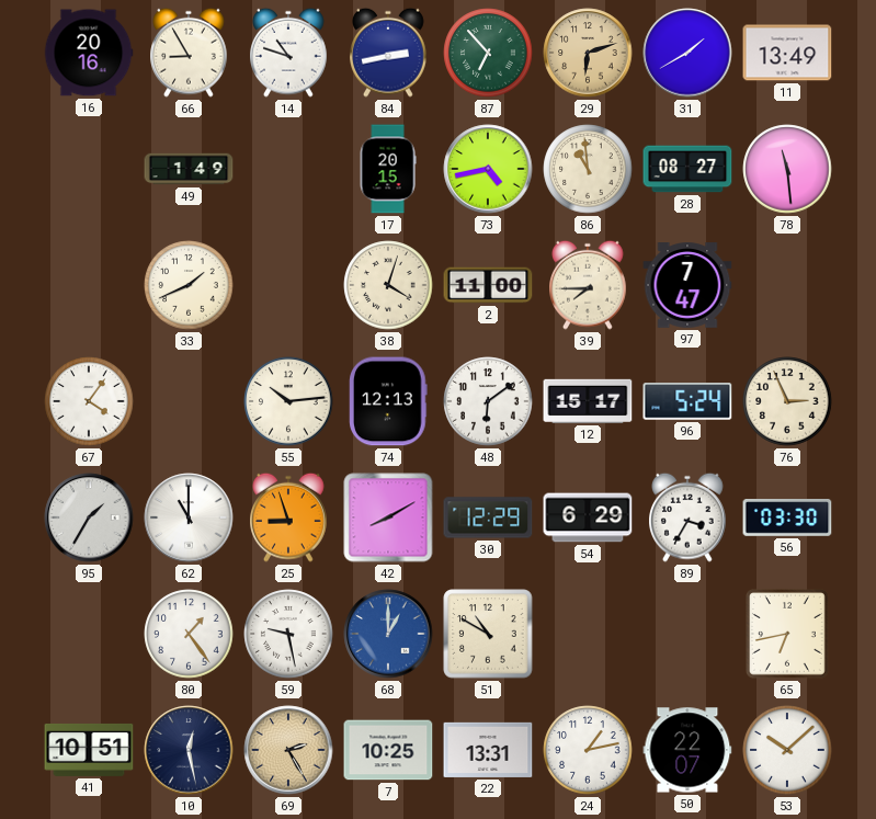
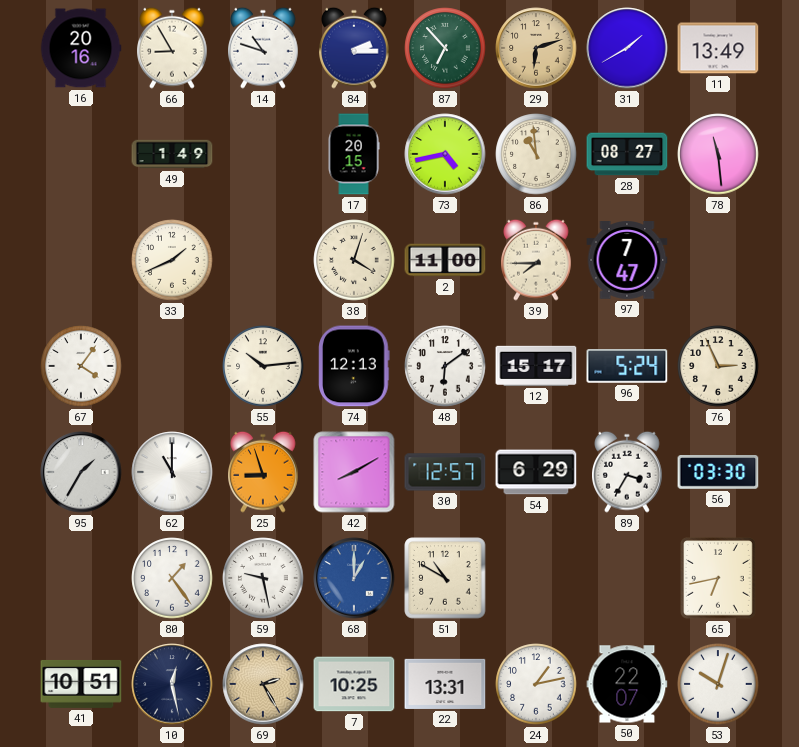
84: 2:43 -> 2:15 (355, 48)
30: 12:29 -> 12:57 (445, 472)
53: 10:08 -> 10:03 (718, 684)
